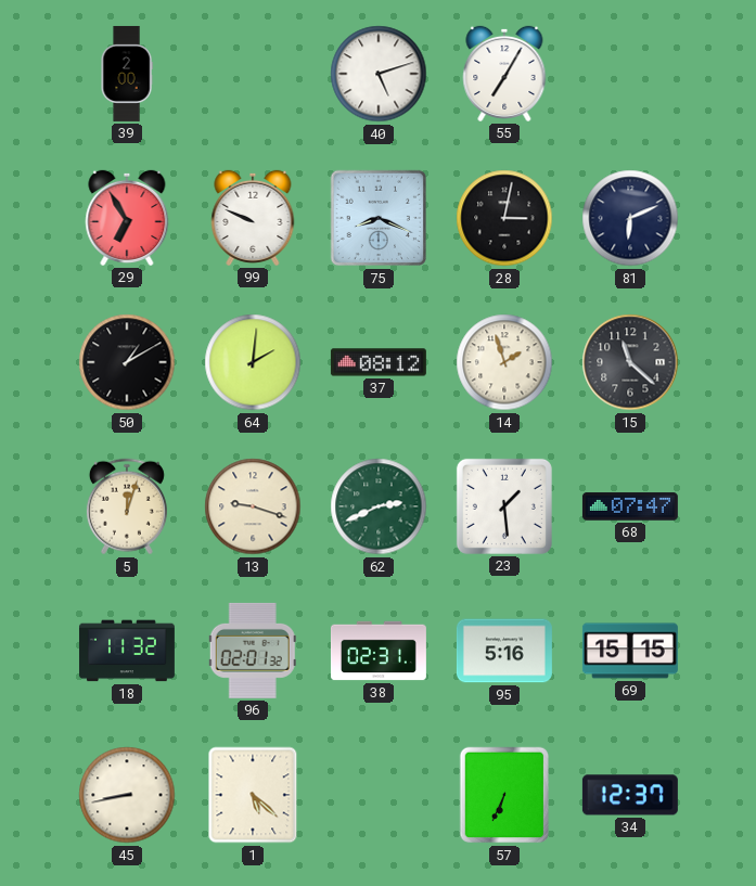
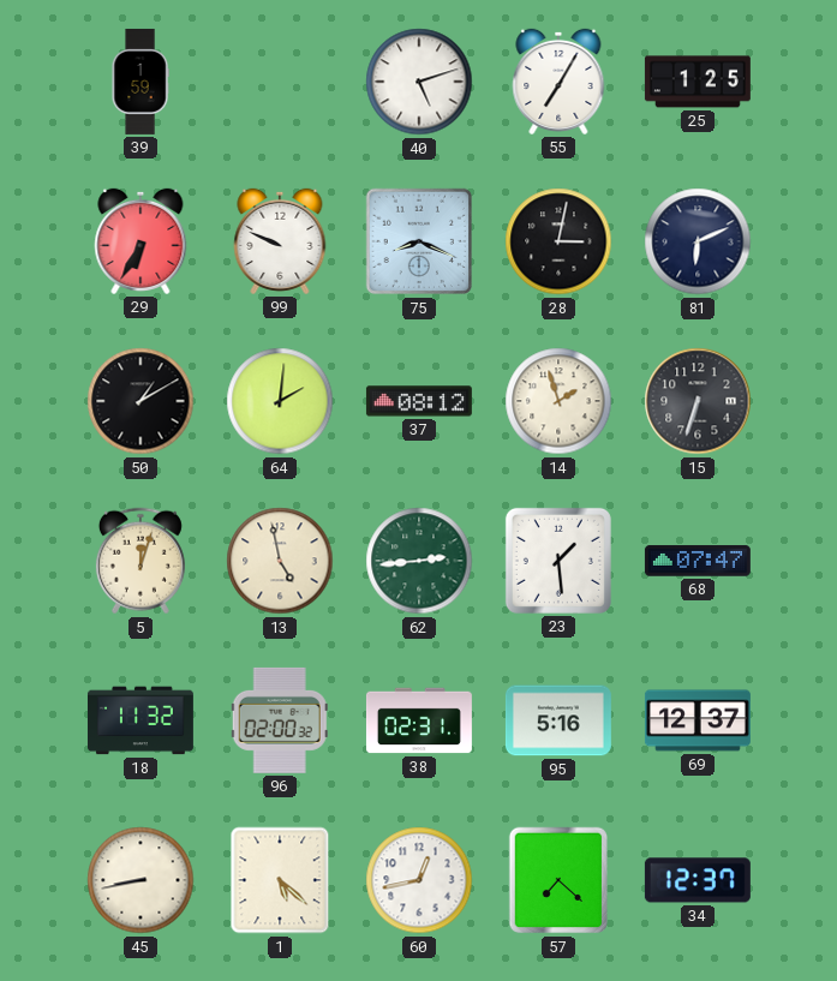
39: 2:00 -> 1:59 (141, 82)
25: none -> 1:25 (698, 82)
29: 6:55 -> 6:35 (141, 241)
15: 11:22 -> 6:33 (698, 401)
13: 9:18 -> 4:58 (280, 561)
62: 2:41 -> 2:44 (419, 561)
96: 02:01 -> 02:00 (280, 720)
69: 15:15 -> 12:37 (698, 720)
60: none -> 12:43 (419, 880)
57: 6:34 -> 7:22 (558, 880)
